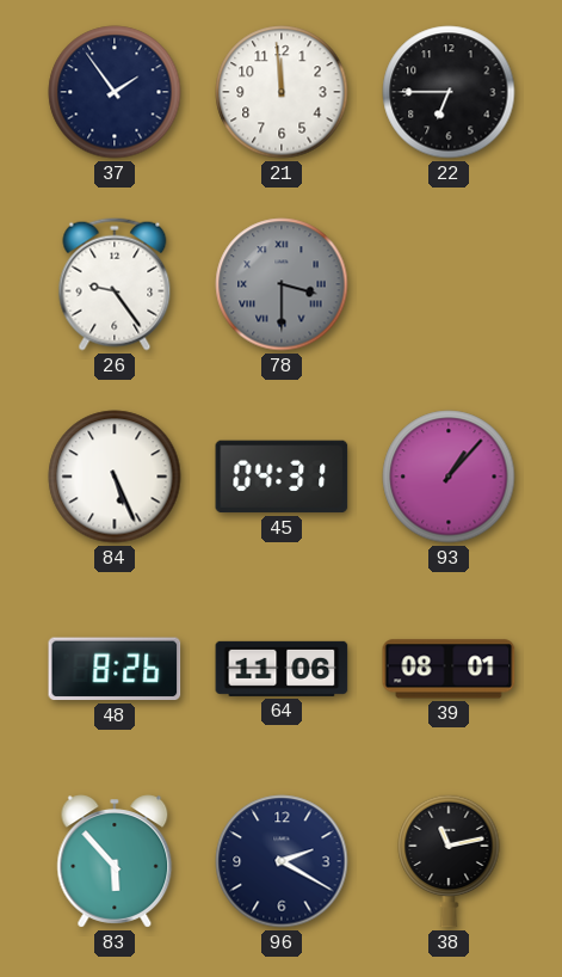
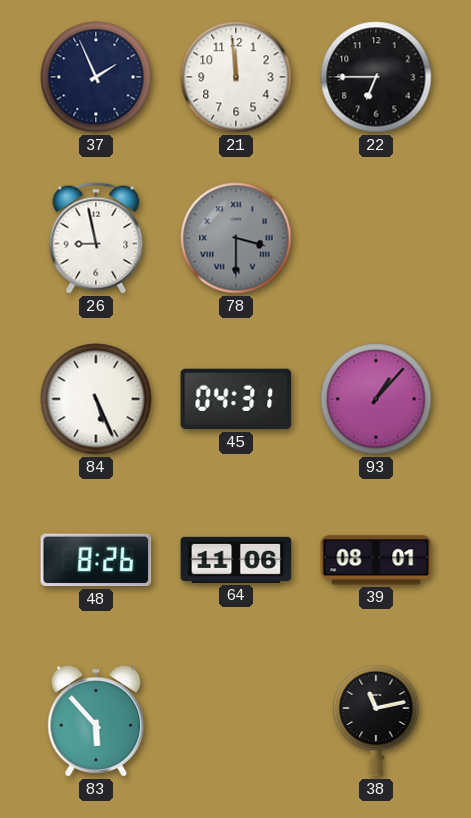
37: 1:54 -> 1:56 (96, 77)
26: 9:24 -> 8:58 (96, 238)
96: 2:20 -> none (282, 861)
